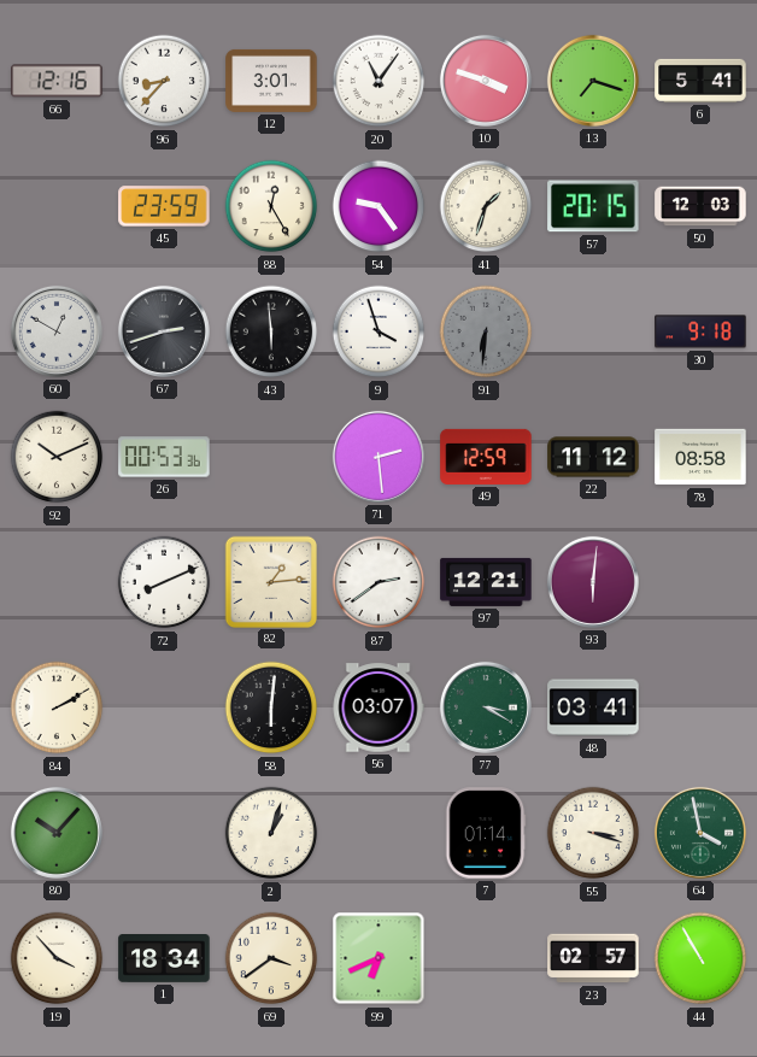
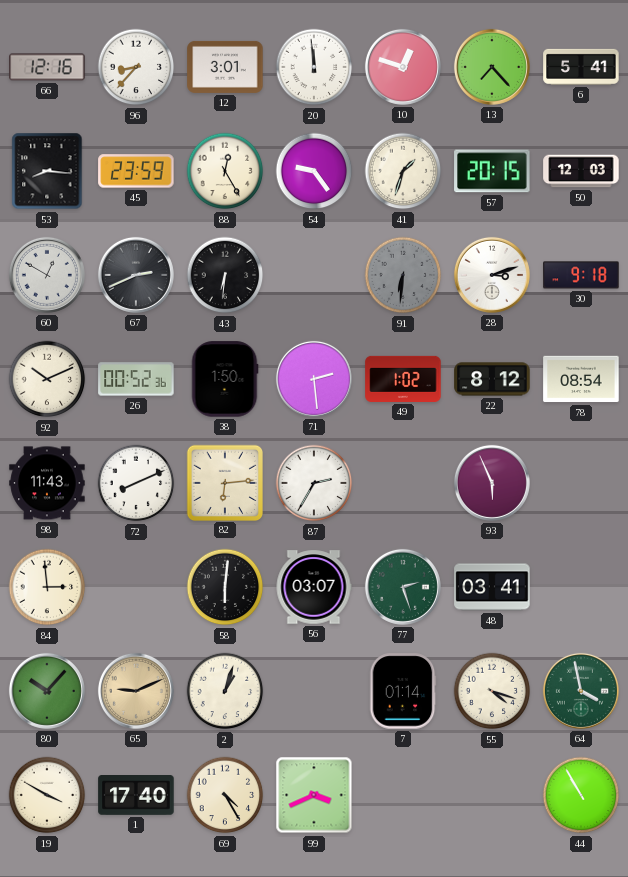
20: 11:06 -> 11:59 (314, 67)
10: 3:48 -> 12:48 (403, 67)
13: 7:18 -> 7:23 (492, 67)
53: none -> 8:16 (47, 171)
67: 2:42 -> 2:41 (136, 275)
43: 5:59 -> 6:31 (225, 275)
9: 3:57 -> none (378, 331)
28: none -> 3:12 (492, 275)
26: 00:53 -> 00:52 (136, 379)
38: none -> 1:50 (225, 379)
49: 12:59 -> 1:02 (403, 379)
22: 11:12 -> 8:12 (492, 379)
78: 08:58 -> 08:54 (581, 379)
98: none -> 11:43 (47, 483)
82: 1:14 -> 6:14 (224, 482)
87: 2:39 -> 2:35 (314, 483)
97: 12:21 -> none (486, 582)
93: 6:01 -> 5:56 (492, 483)
84: 2:10 -> 2:59 (47, 587)
77: 3:20 -> 2:27 (403, 587)
65: none -> 9:11 (136, 691)
55: 3:18 -> 4:18 (492, 691)
19: 3:53 -> 3:50 (47, 795)
1: 18:34 -> 17:40 (136, 795)
69: 3:39 -> 4:25 (225, 795)
99: 6:41 -> 3:41 (314, 795)
23: 02:57 -> none (593, 958)
